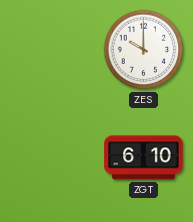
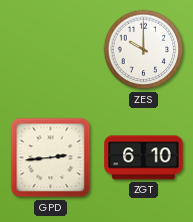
GPD: none -> 2:44 (51, 158)
